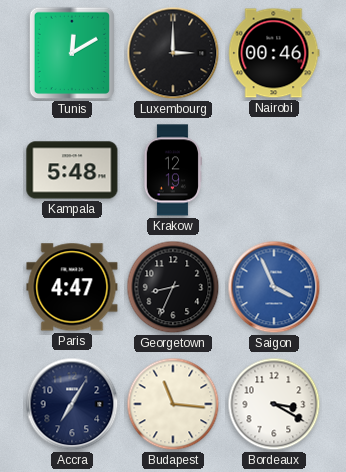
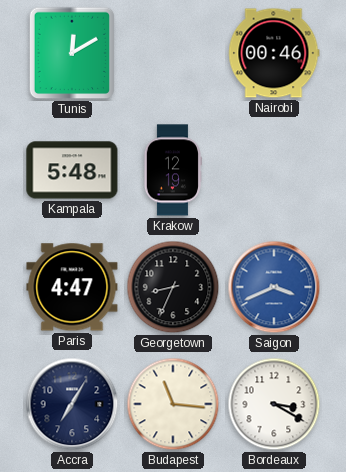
Luxembourg: 3:00 -> none (173, 53)
Saigon: 3:56 -> 3:41 (274, 287)
